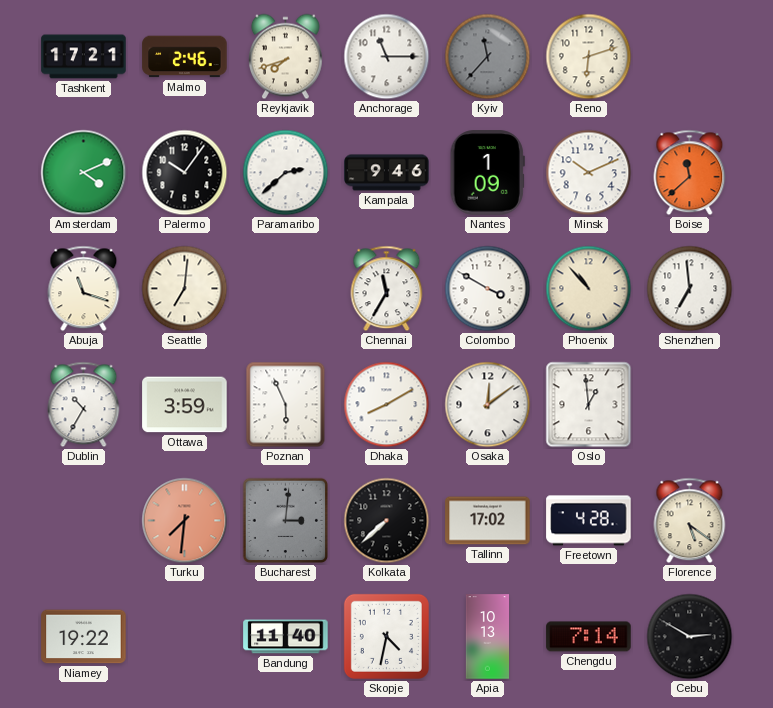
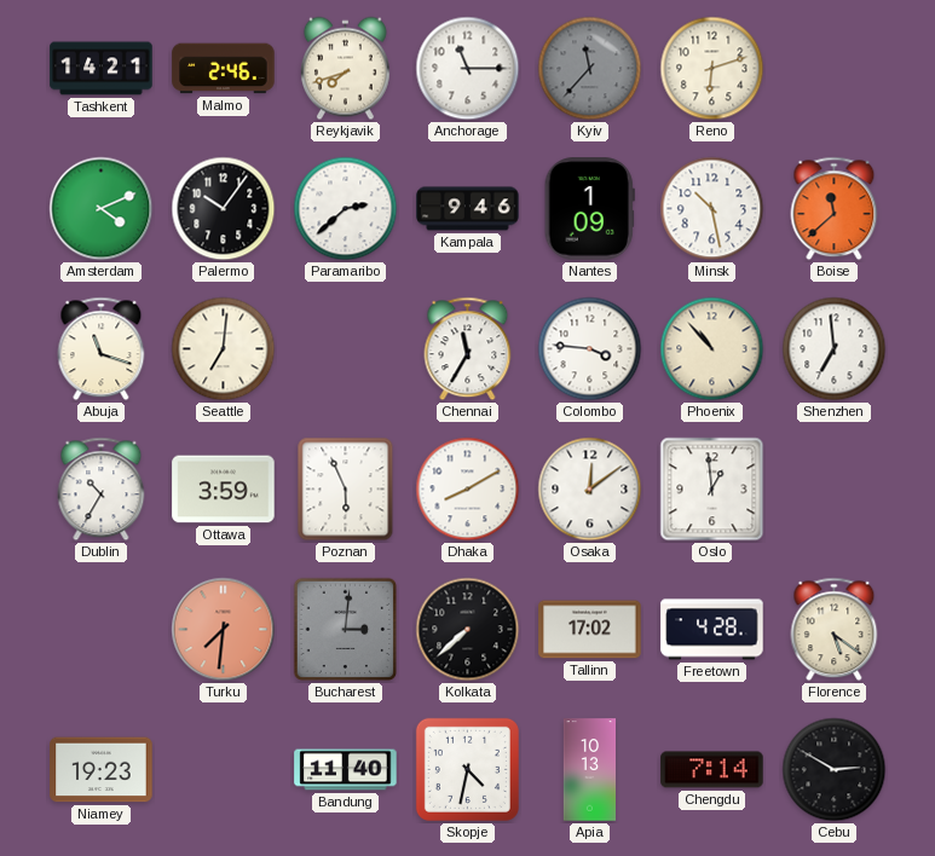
Tashkent: 17:21 -> 14:21 (102, 69)
Minsk: 10:11 -> 10:28 (712, 209)
Colombo: 3:50 -> 3:46 (590, 349)
Niamey: 19:22 -> 19:23 (102, 770)
